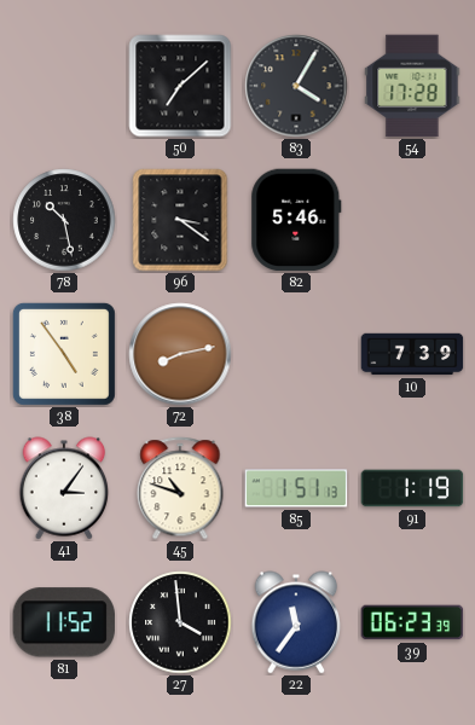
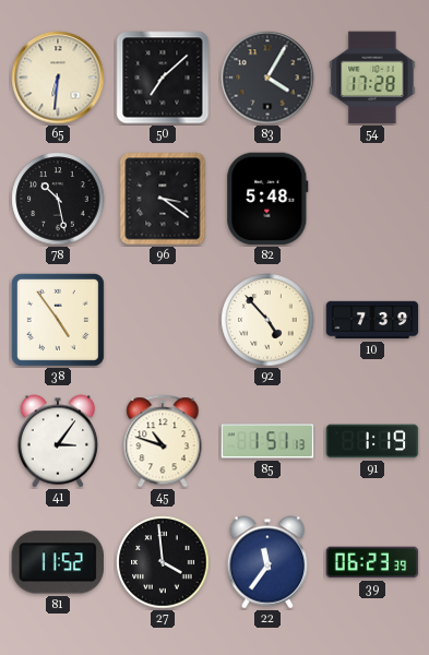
65: none -> 6:31 (58, 78)
82: 5:46 -> 5:48 (267, 199)
72: 8:13 -> none (180, 354)
92: none -> 4:53 (267, 320)
